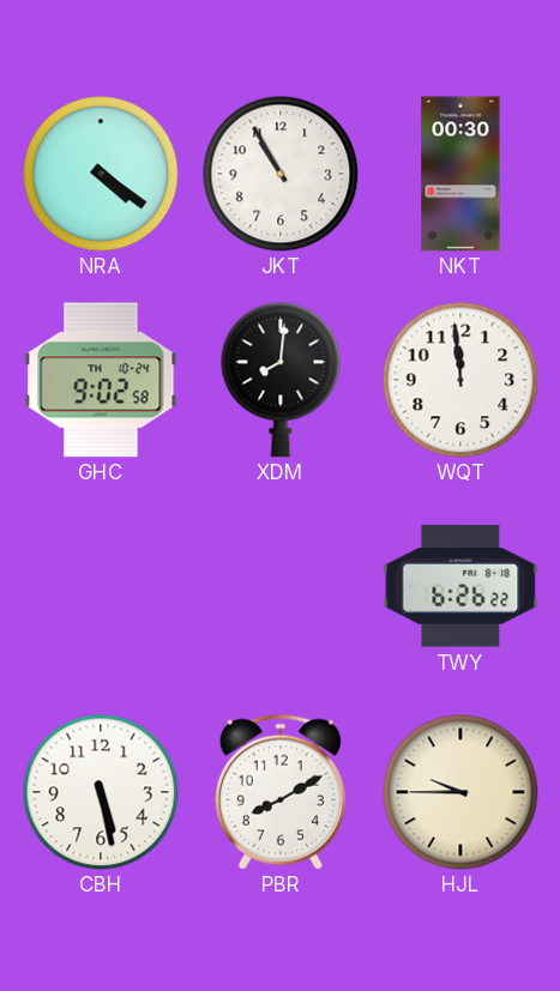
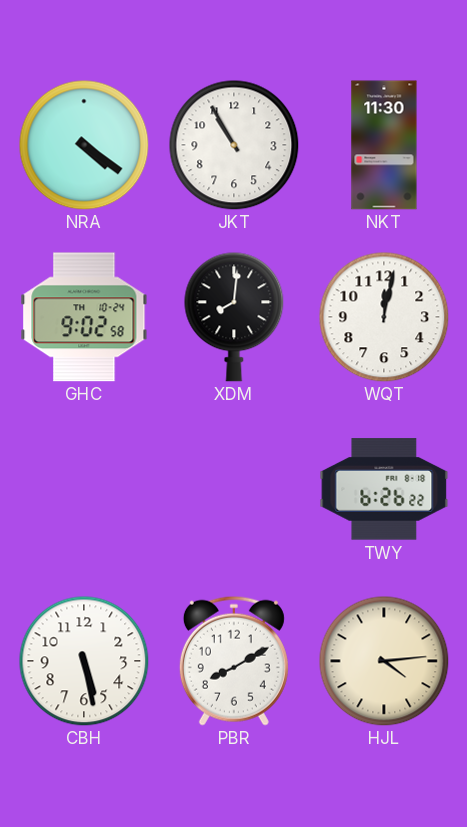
NKT: 00:30 -> 11:30 (384, 145)
WQT: 11:59 -> 12:02 (384, 317)
HJL: 9:45 -> 4:14 (384, 661)
